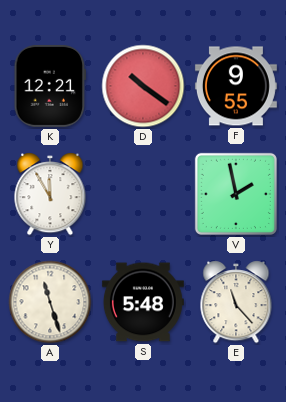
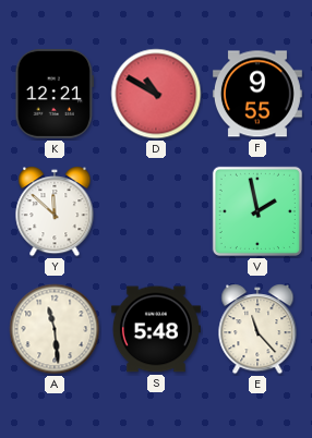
D: 10:21 -> 10:50 (156, 94)
Y: 11:55 -> 11:52 (55, 211)
A: 11:27 -> 11:29 (55, 329)
